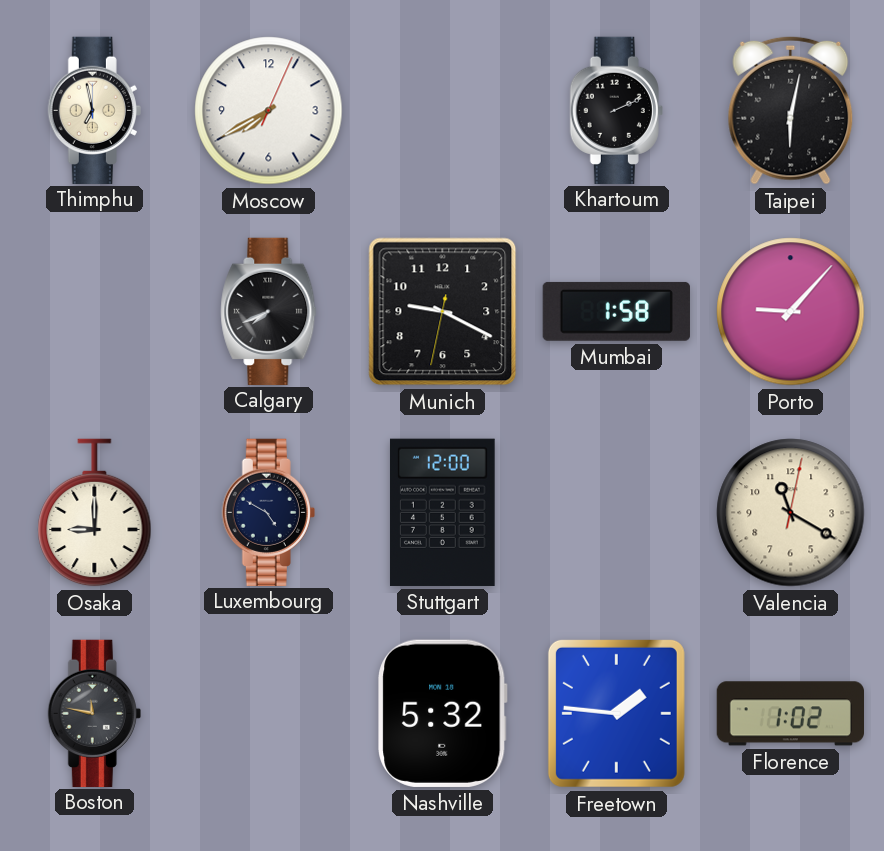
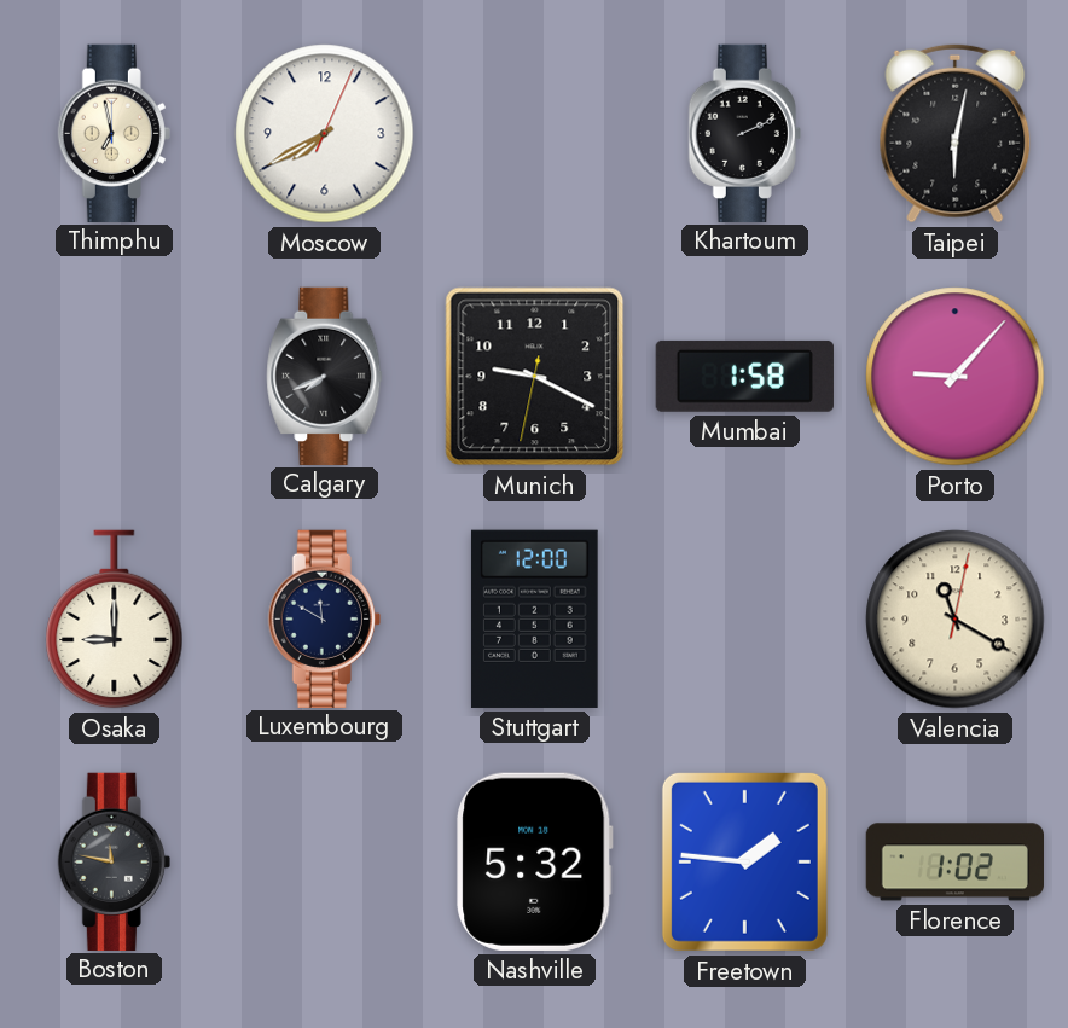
Luxembourg: 4:50 -> 11:50 (324, 618)
